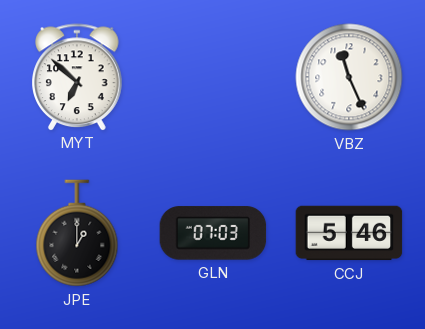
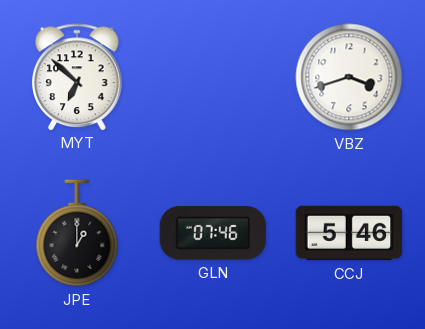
VBZ: 11:26 -> 3:42 (349, 77)
GLN: 07:03 -> 07:46 (213, 233)
